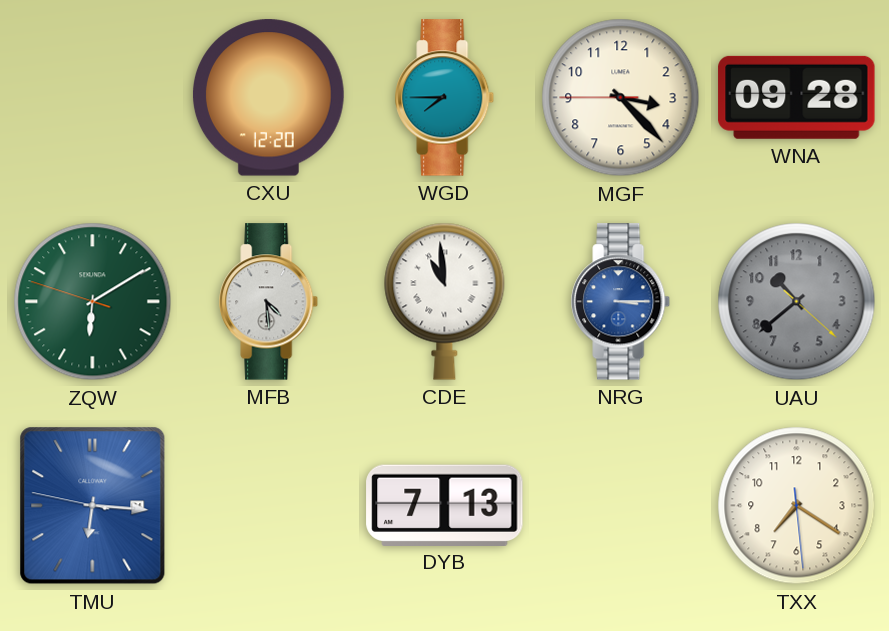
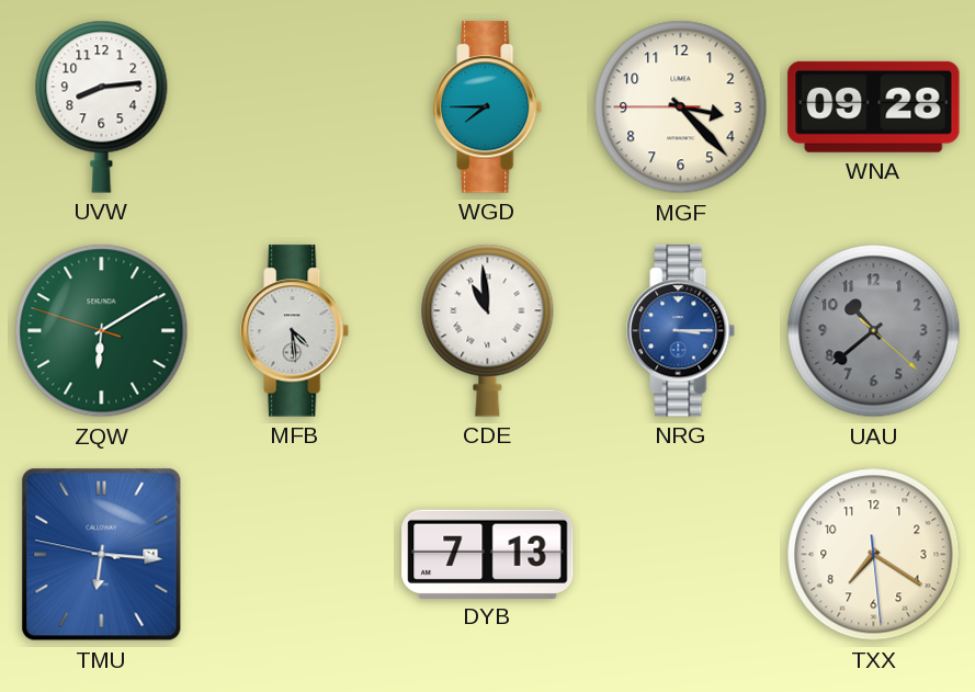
UVW: none -> 8:14 (102, 106)
CXU: 12:20 -> none (268, 98)
